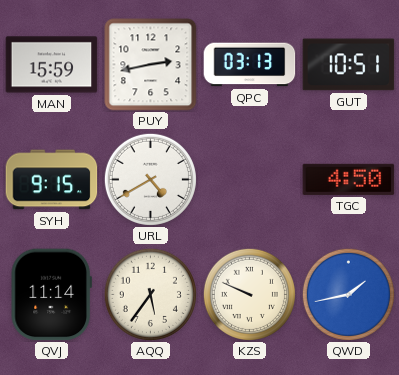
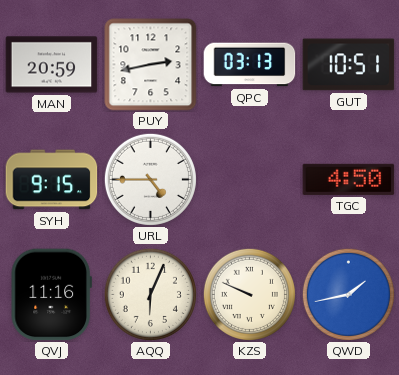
MAN: 15:59 -> 20:59 (52, 65)
URL: 4:40 -> 4:45 (150, 179)
QVJ: 11:14 -> 11:16 (51, 295)
AQQ: 5:36 -> 6:04 (150, 294)
